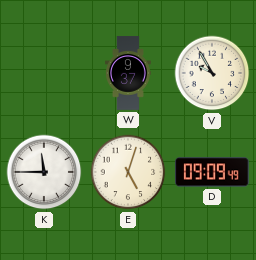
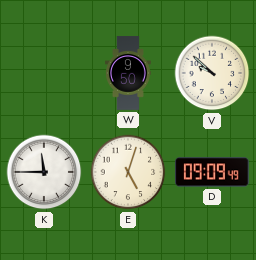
W: 9:37 -> 9:50 (128, 73)
V: 9:55 -> 9:52 (212, 73)
